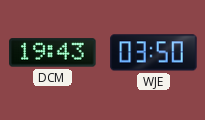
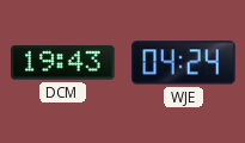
WJE: 03:50 -> 04:24 (184, 63)
